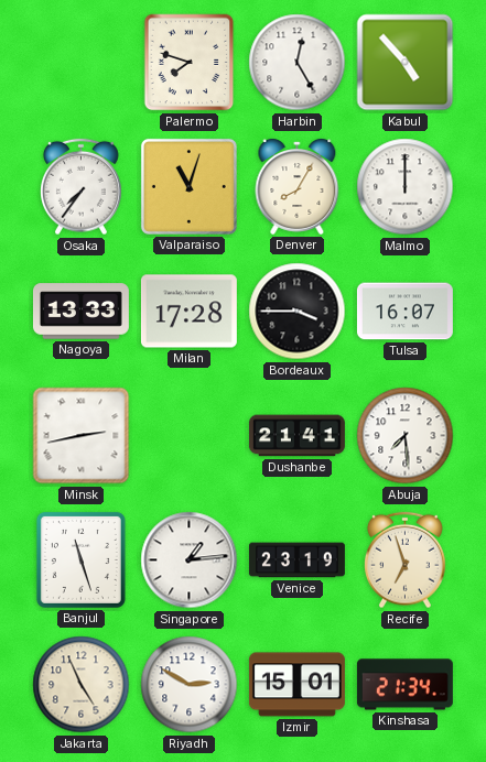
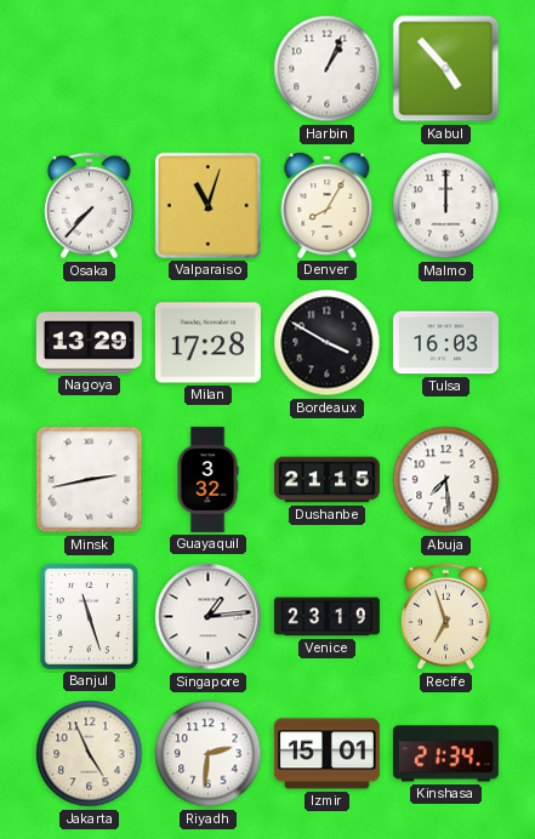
Palermo: 7:48 -> none (190, 63)
Harbin: 12:25 -> 1:04 (328, 69)
Osaka: 7:36 -> 7:37 (90, 206)
Nagoya: 13:33 -> 13:29 (89, 343)
Bordeaux: 3:45 -> 3:50 (328, 343)
Tulsa: 16:07 -> 16:03 (445, 343)
Guayaquil: none -> 3:32 (207, 479)
Dushanbe: 21:41 -> 21:15 (326, 480)
Riyadh: 2:50 -> 2:31 (209, 754)
